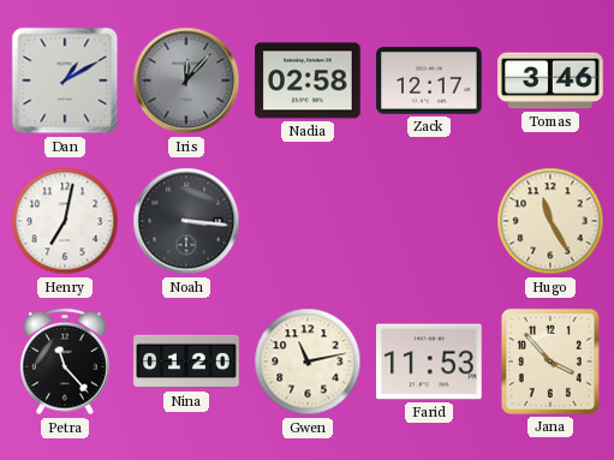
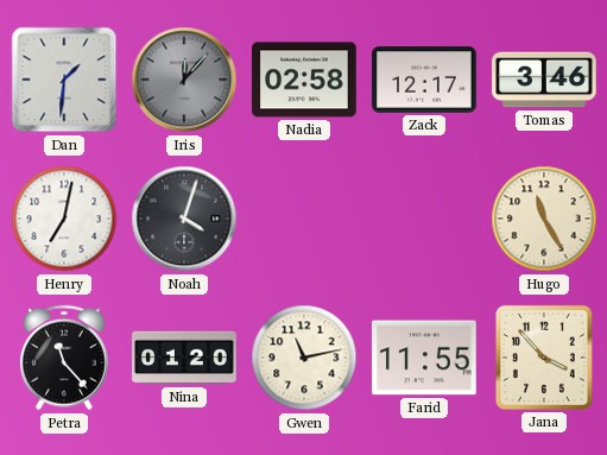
Dan: 1:10 -> 1:31 (64, 80)
Noah: 3:16 -> 4:03 (184, 219)
Farid: 11:53 -> 11:55 (424, 358)
